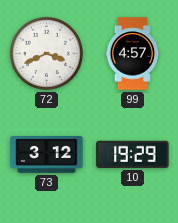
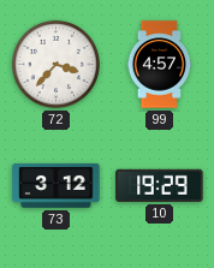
72: 3:41 -> 3:37 (55, 64)
